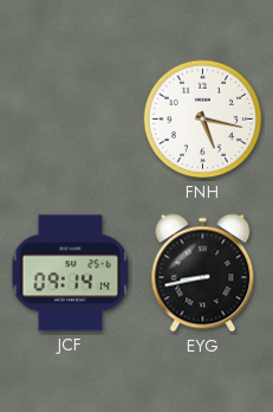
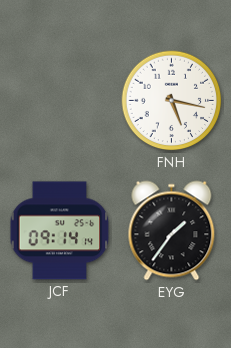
EYG: 8:43 -> 1:36 (172, 231)
